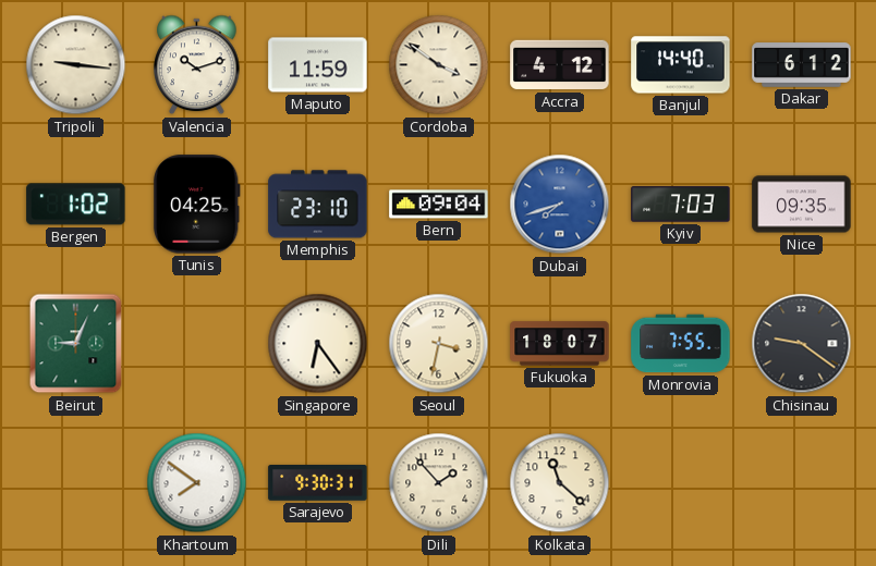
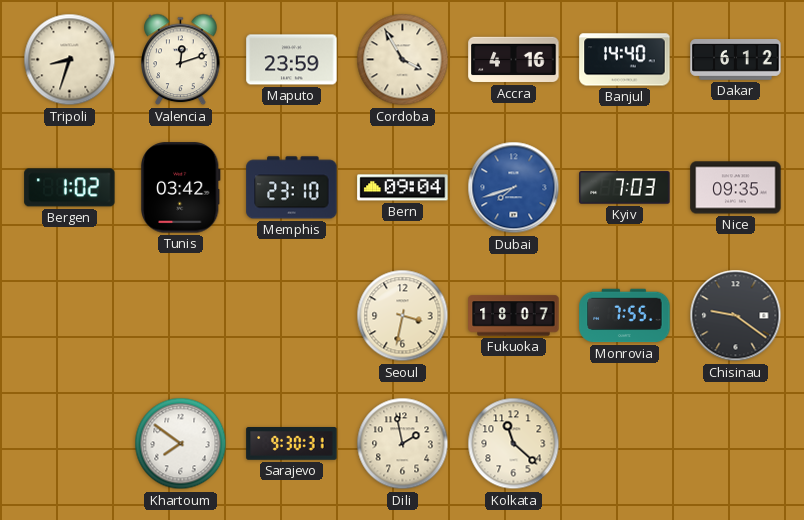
Tripoli: 9:16 -> 8:33 (70, 60)
Valencia: 10:12 -> 12:12 (181, 60)
Maputo: 11:59 -> 23:59 (292, 60)
Cordoba: 3:51 -> 3:55 (403, 60)
Accra: 4:12 -> 4:16 (514, 60)
Tunis: 04:25 -> 03:42 (180, 188)
Beirut: 9:04 -> none (76, 344)
Singapore: 6:24 -> none (318, 344)
Dili: 1:53 -> 1:58 (403, 444)
